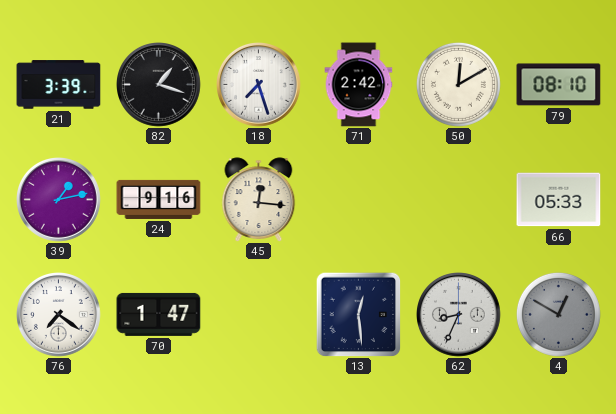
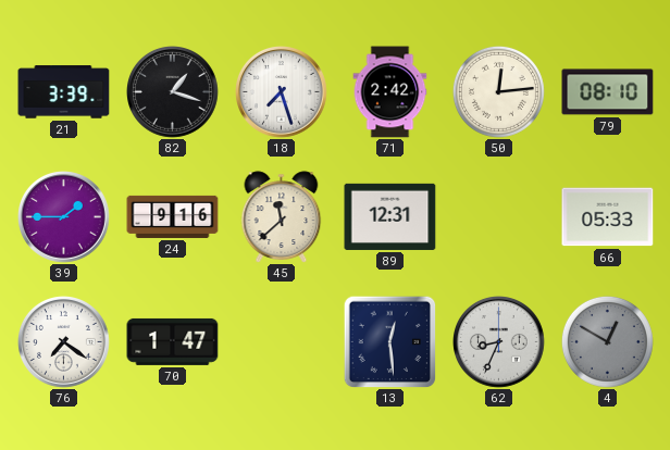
50: 12:10 -> 12:14 (498, 91)
39: 1:13 -> 1:45 (64, 217)
45: 12:16 -> 11:38 (282, 217)
89: none -> 12:31 (390, 216)
